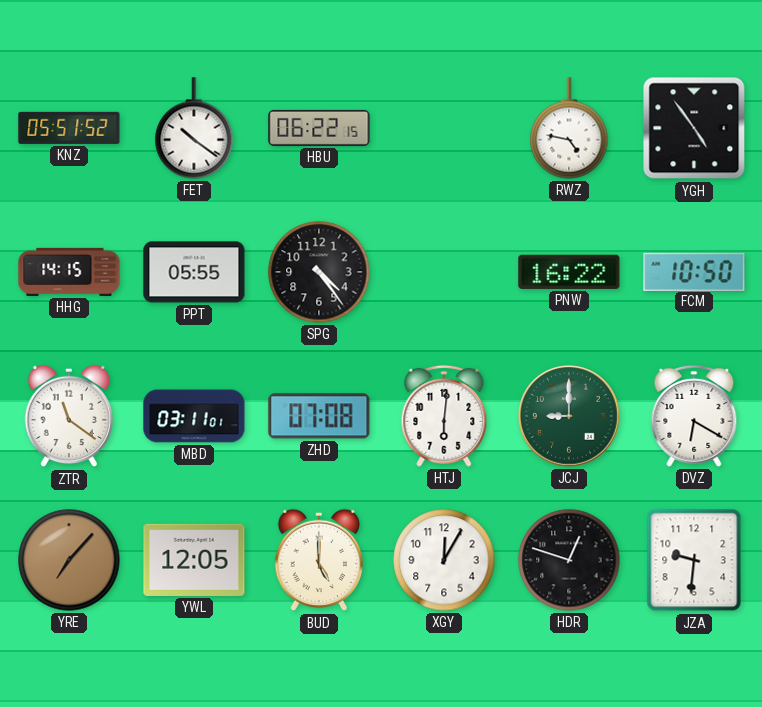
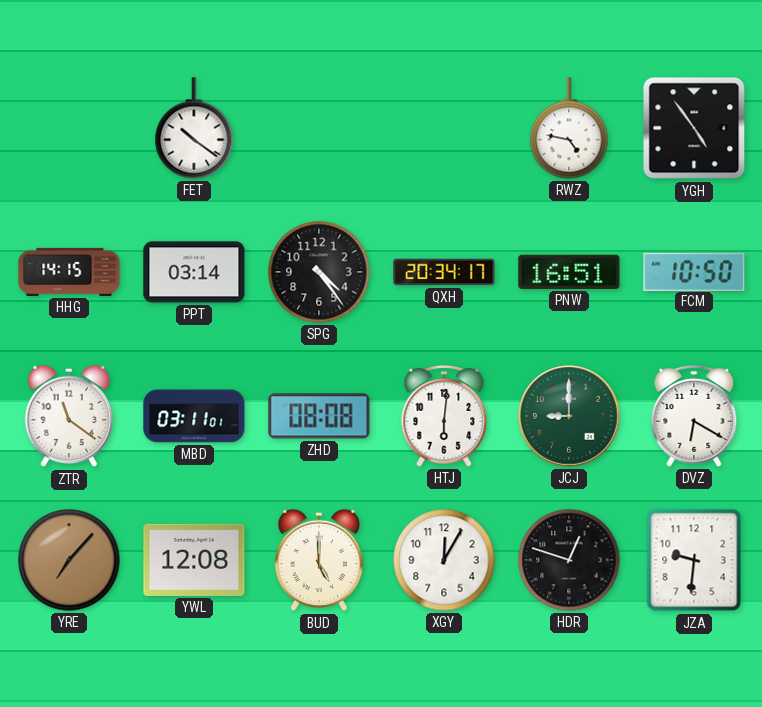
KNZ: 05:51 -> none (69, 128)
HBU: 06:22 -> none (319, 128)
PPT: 05:55 -> 03:14 (194, 272)
QXH: none -> 20:34 (444, 272)
PNW: 16:22 -> 16:51 (569, 272)
ZHD: 07:08 -> 08:08 (319, 416)
YWL: 12:05 -> 12:08 (194, 560)
